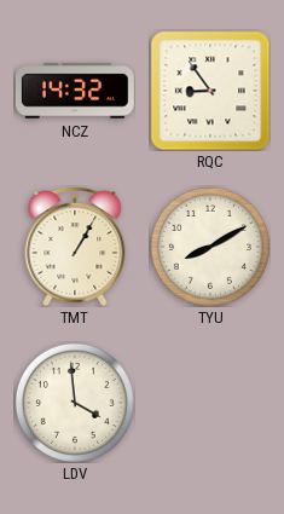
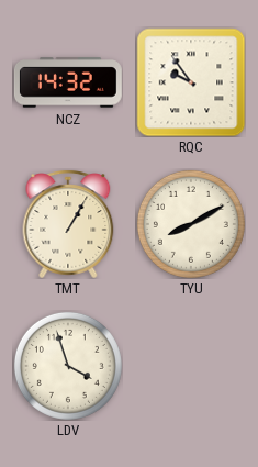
RQC: 8:54 -> 9:54 (191, 82)
LDV: 3:59 -> 3:57 (68, 366)
